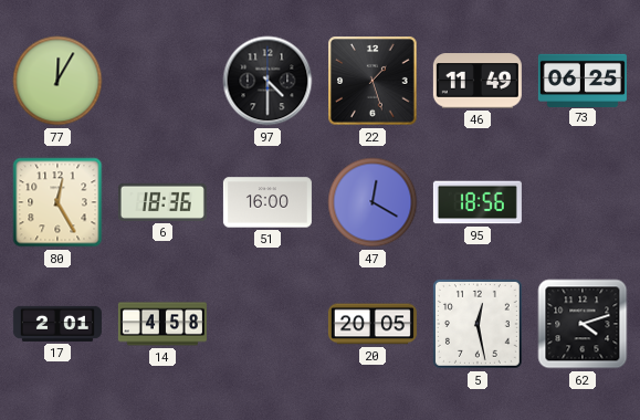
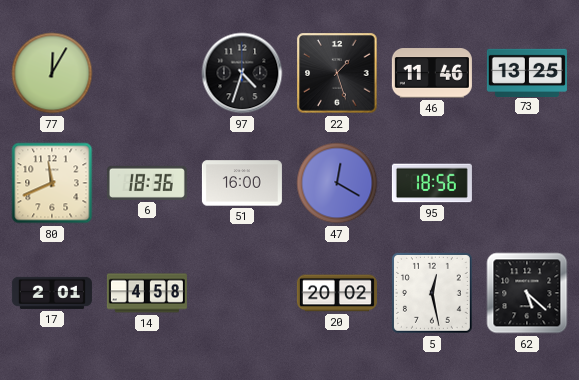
97: 4:30 -> 4:33 (242, 73)
46: 11:49 -> 11:46 (432, 73)
73: 06:25 -> 13:25 (527, 72)
80: 12:25 -> 11:41 (52, 183)
20: 20:05 -> 20:02 (337, 293)
62: 4:12 -> 5:22 (527, 293)
